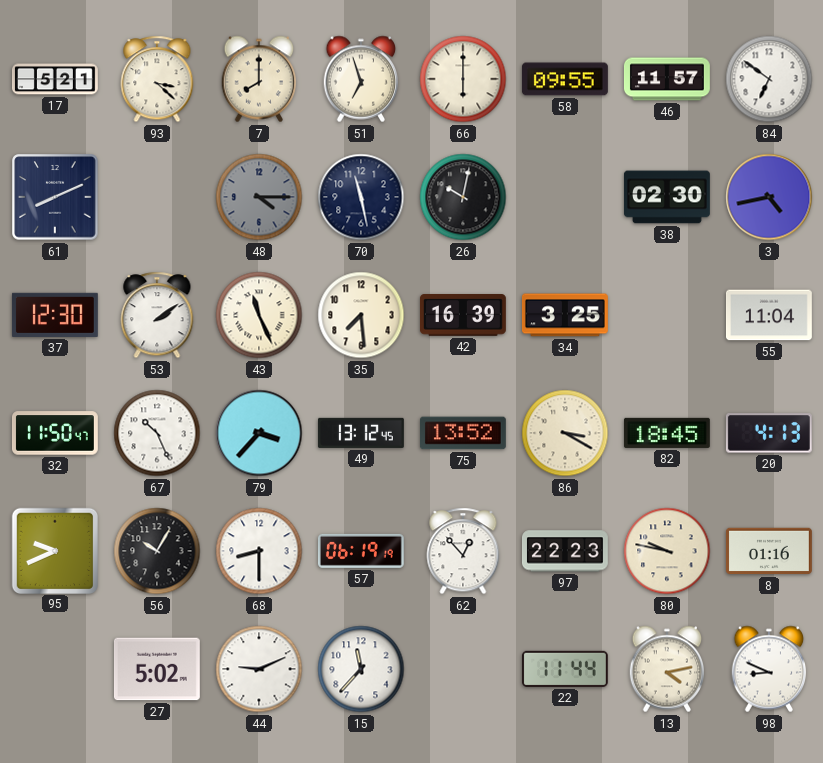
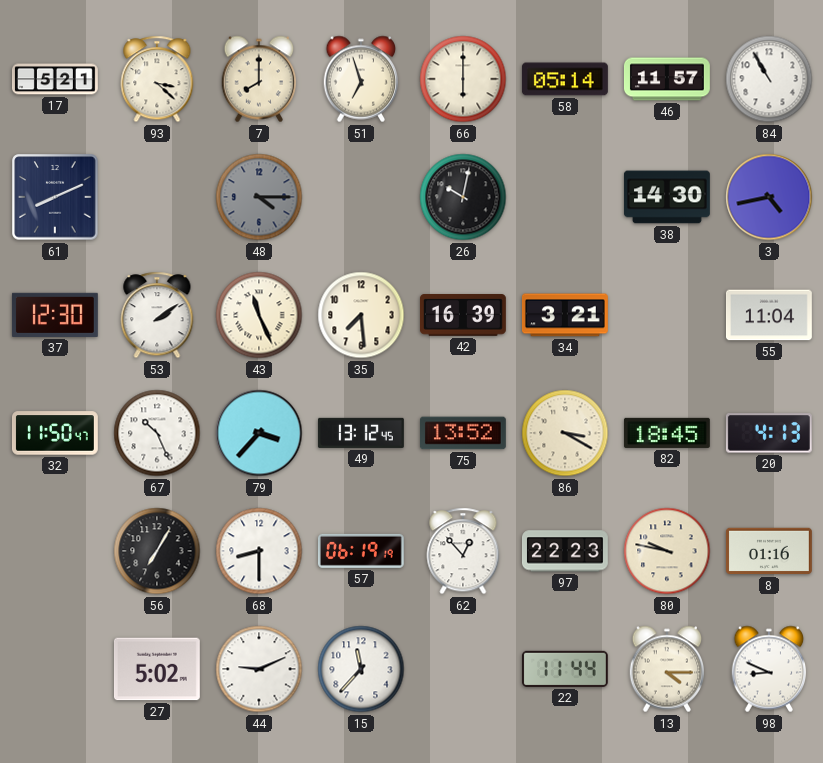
58: 09:55 -> 05:14 (565, 79)
84: 6:51 -> 10:55 (769, 79)
70: 11:28 -> none (361, 197)
38: 02:30 -> 14:30 (667, 197)
34: 3:25 -> 3:21 (565, 315)
95: 9:41 -> none (54, 550)
56: 10:05 -> 7:05 (157, 551)
13: 4:13 -> 4:15 (667, 669)
